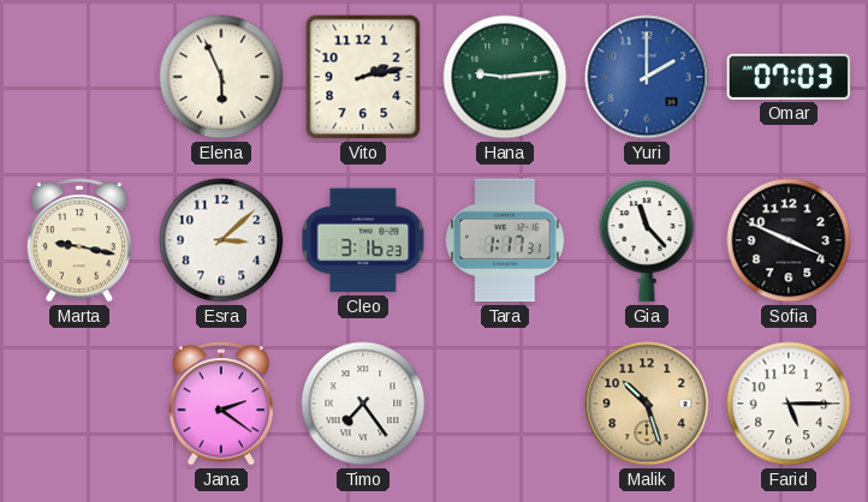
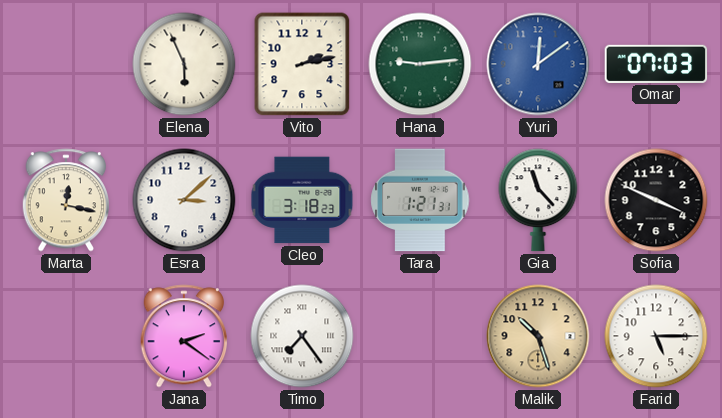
Yuri: 2:00 -> 12:09 (538, 64)
Marta: 9:17 -> 12:17 (65, 200)
Cleo: 3:16 -> 3:18 (302, 200)
Tara: 1:17 -> 1:21 (420, 200)
